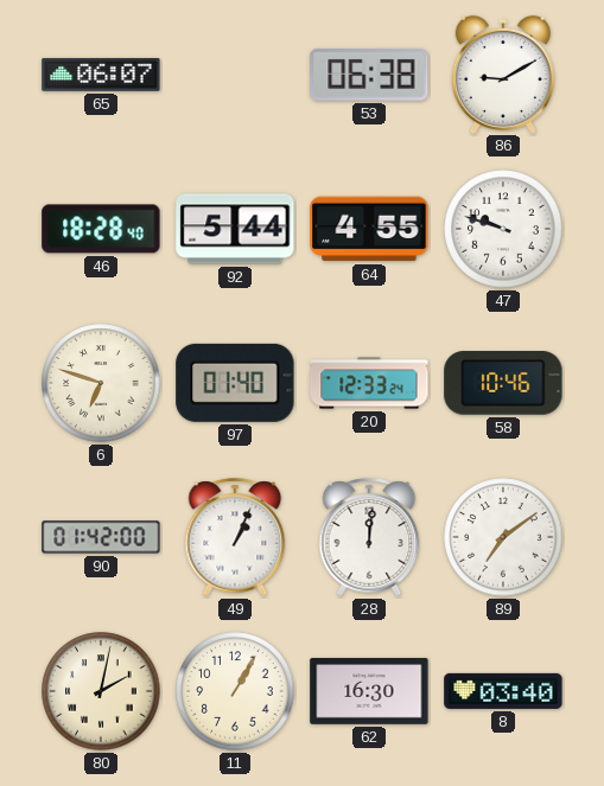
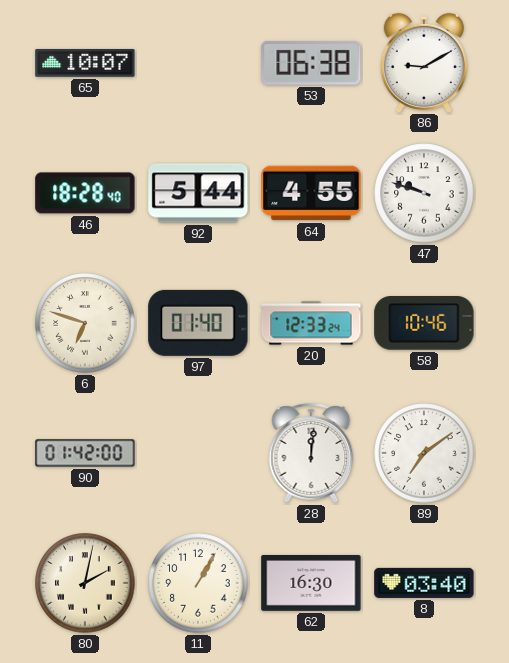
65: 06:07 -> 10:07 (85, 63)
49: 1:04 -> none (235, 537)
